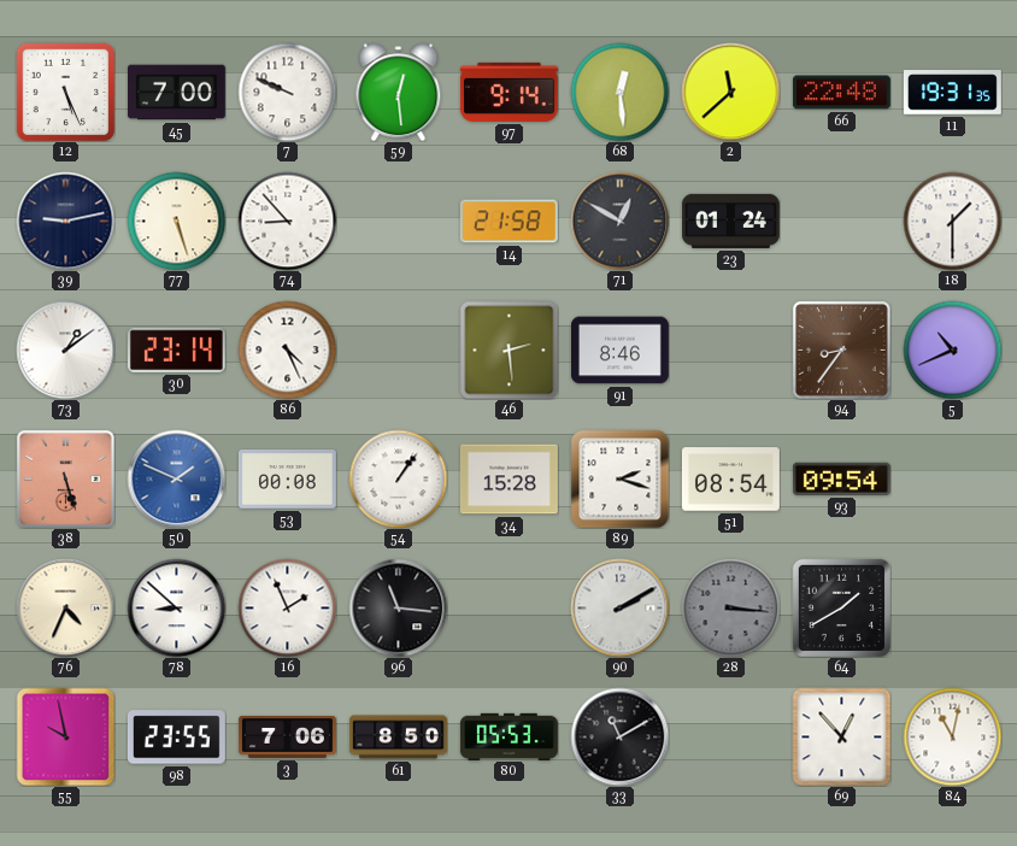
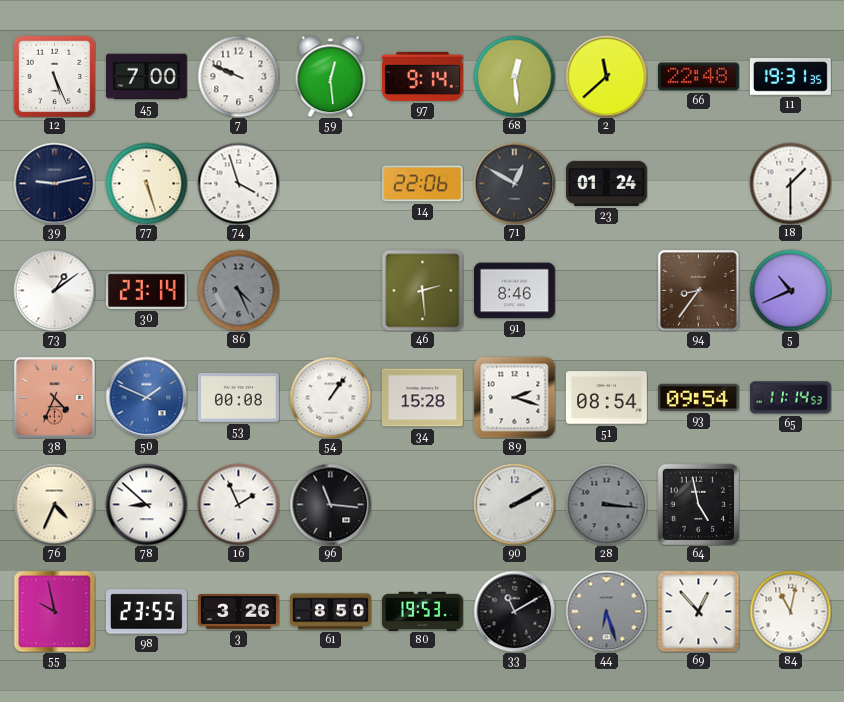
74: 8:53 -> 3:57 (238, 183)
14: 21:58 -> 22:06 (422, 184)
86 dial: white -> grey (238, 290)
38: 5:27 -> 4:34 (55, 398)
65: none -> 11:14 (790, 398)
64: 1:40 -> 4:58 (698, 504)
3: 7:06 -> 3:26 (239, 611)
80: 05:53 -> 19:53 (422, 611)
44: none -> 6:27 (606, 611)
